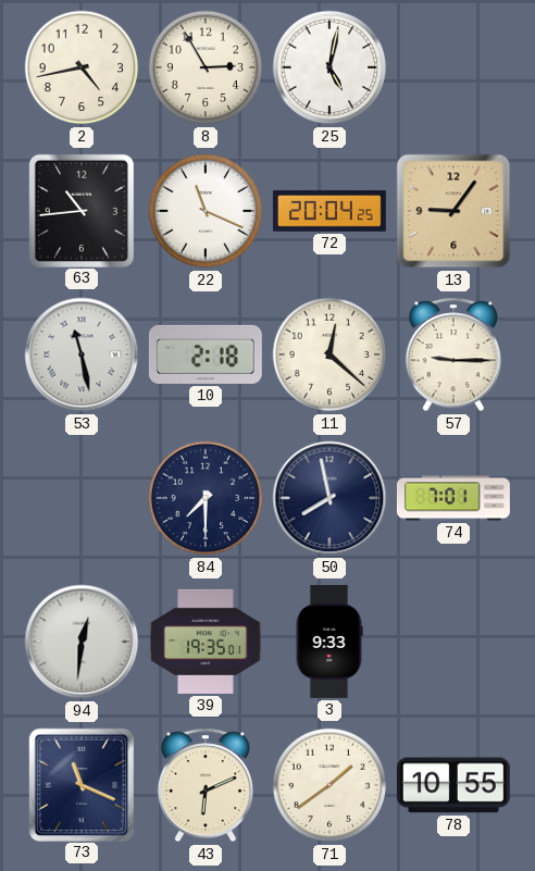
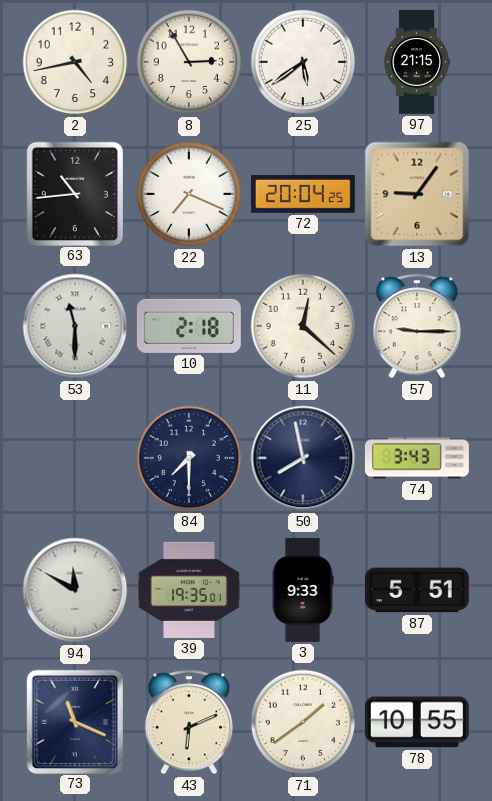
25: 5:02 -> 5:39 (303, 62)
97: none -> 21:15 (417, 63)
22: 11:19 -> 7:19 (189, 194)
53: 11:28 -> 11:30 (75, 326)
74: 7:01 -> 3:43 (417, 458)
94: 12:31 -> 11:50 (75, 590)
87: none -> 5:51 (417, 590)
